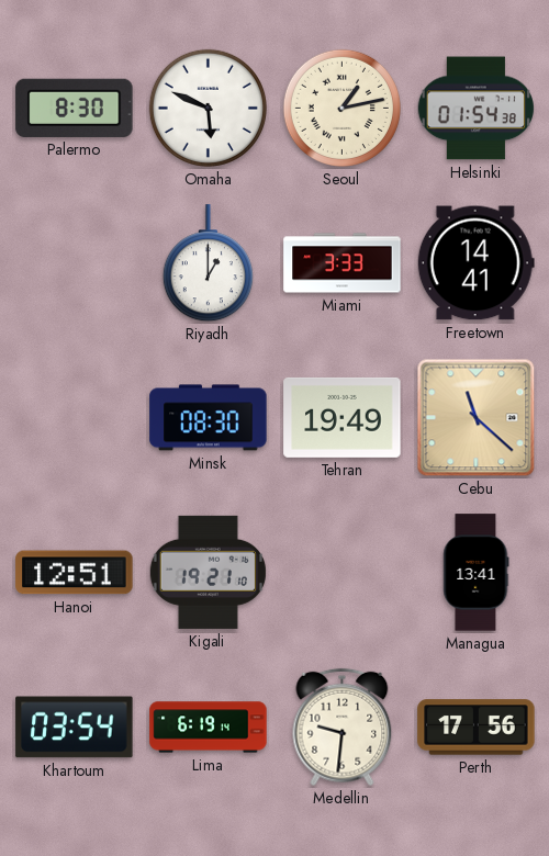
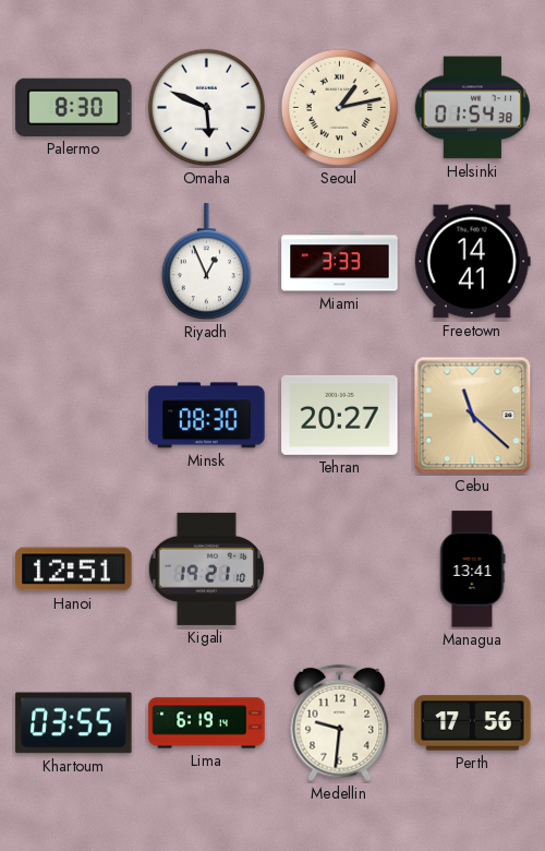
Riyadh: 1:00 -> 12:56 (206, 262)
Tehran: 19:49 -> 20:27 (340, 415)
Khartoum: 03:54 -> 03:55 (74, 723)
